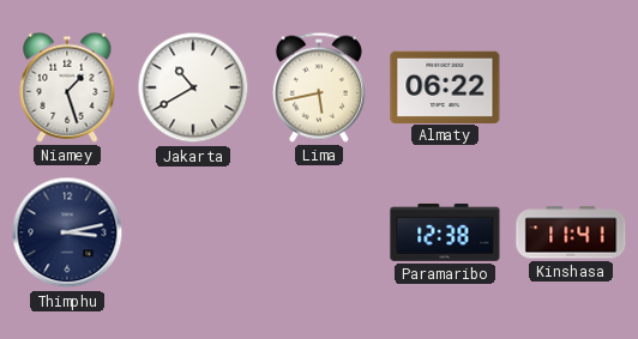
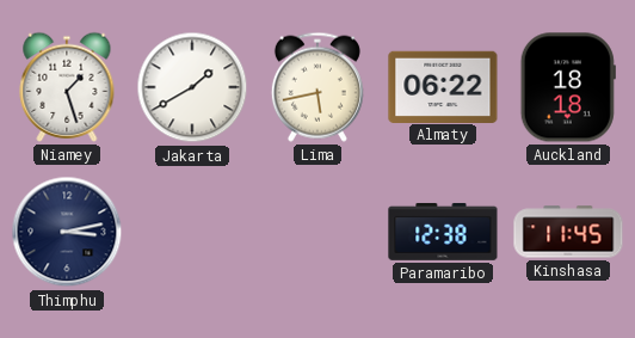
Jakarta: 10:40 -> 1:40 (192, 87)
Auckland: none -> 18:18 (568, 87)
Kinshasa: 11:41 -> 11:45 (568, 232)
